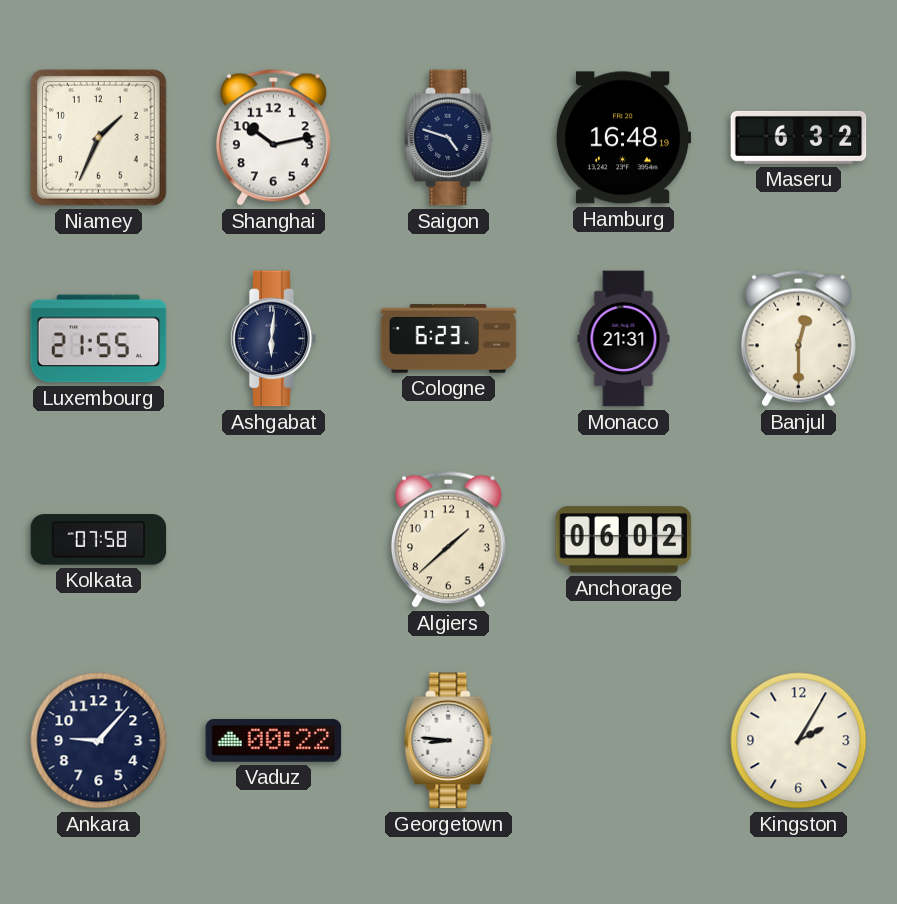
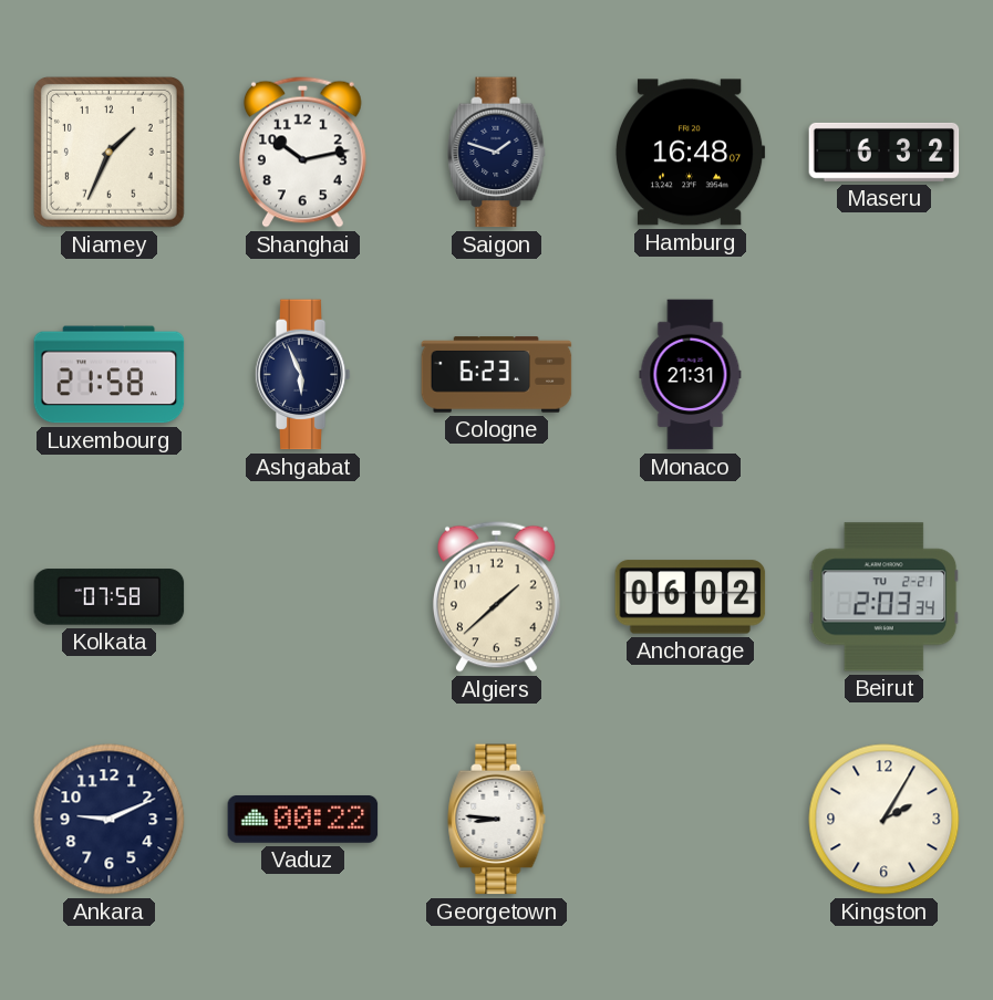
Saigon: 4:48 -> 1:48 (497, 153)
Hamburg: 16:48:19 -> 16:48:07 (690, 153)
Luxembourg: 21:55 -> 21:58 (110, 375)
Ashgabat: 6:01 -> 5:56 (302, 375)
Banjul: 12:30 -> none (799, 338)
Beirut: none -> 2:03 (885, 597)
Ankara: 9:07 -> 9:11 (110, 820)
